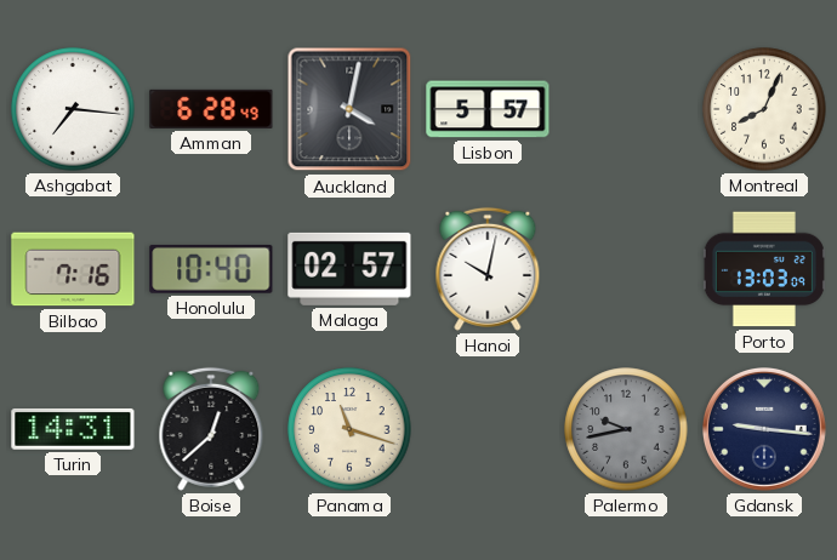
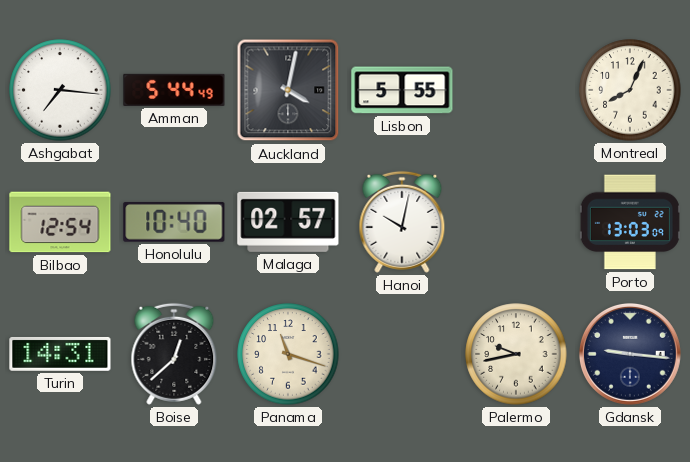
Amman: 6:28 -> 5:44 (174, 90)
Lisbon: 5:57 -> 5:55 (402, 90)
Bilbao: 7:16 -> 12:54 (60, 222)
Palermo dial: grey -> cream (516, 354)
